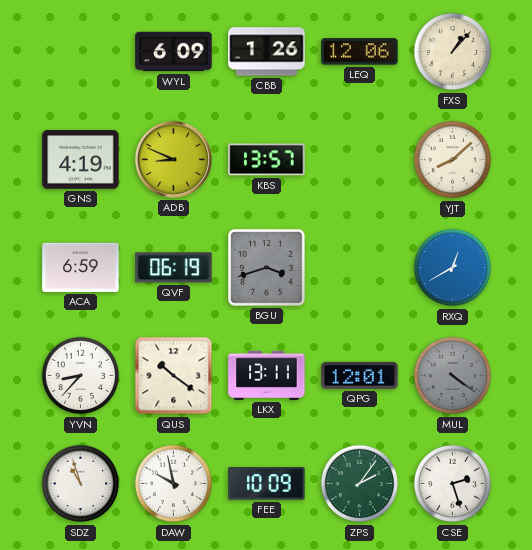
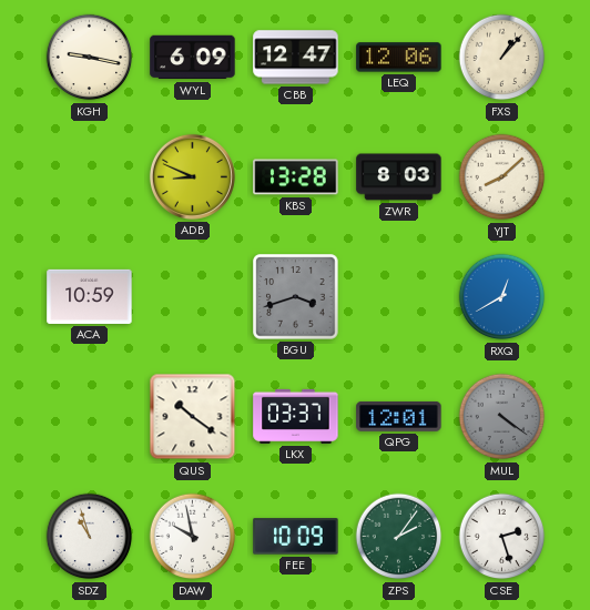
KGH: none -> 9:17 (90, 58)
CBB: 1:26 -> 12:47 (296, 58)
GNS: 4:19 -> none (81, 160)
KBS: 13:57 -> 13:28 (296, 177)
ZWR: none -> 8:03 (399, 177)
ACA: 6:59 -> 10:59 (90, 296)
QVF: 06:19 -> none (174, 268)
YVN: 8:37 -> none (81, 376)
LKX: 13:11 -> 03:37 (296, 416)
